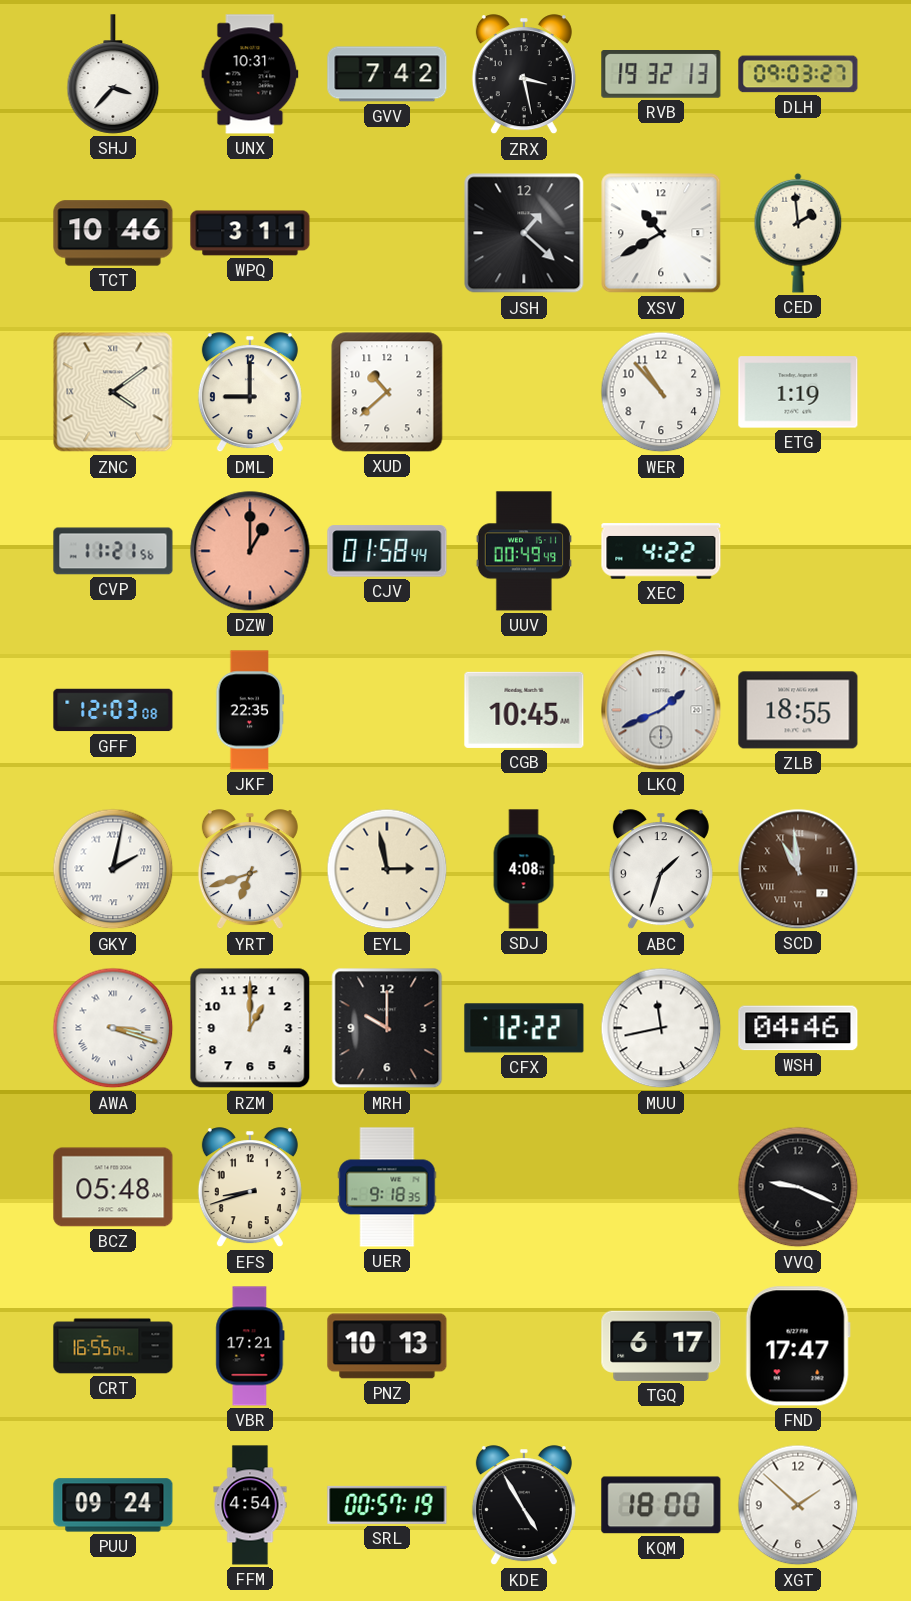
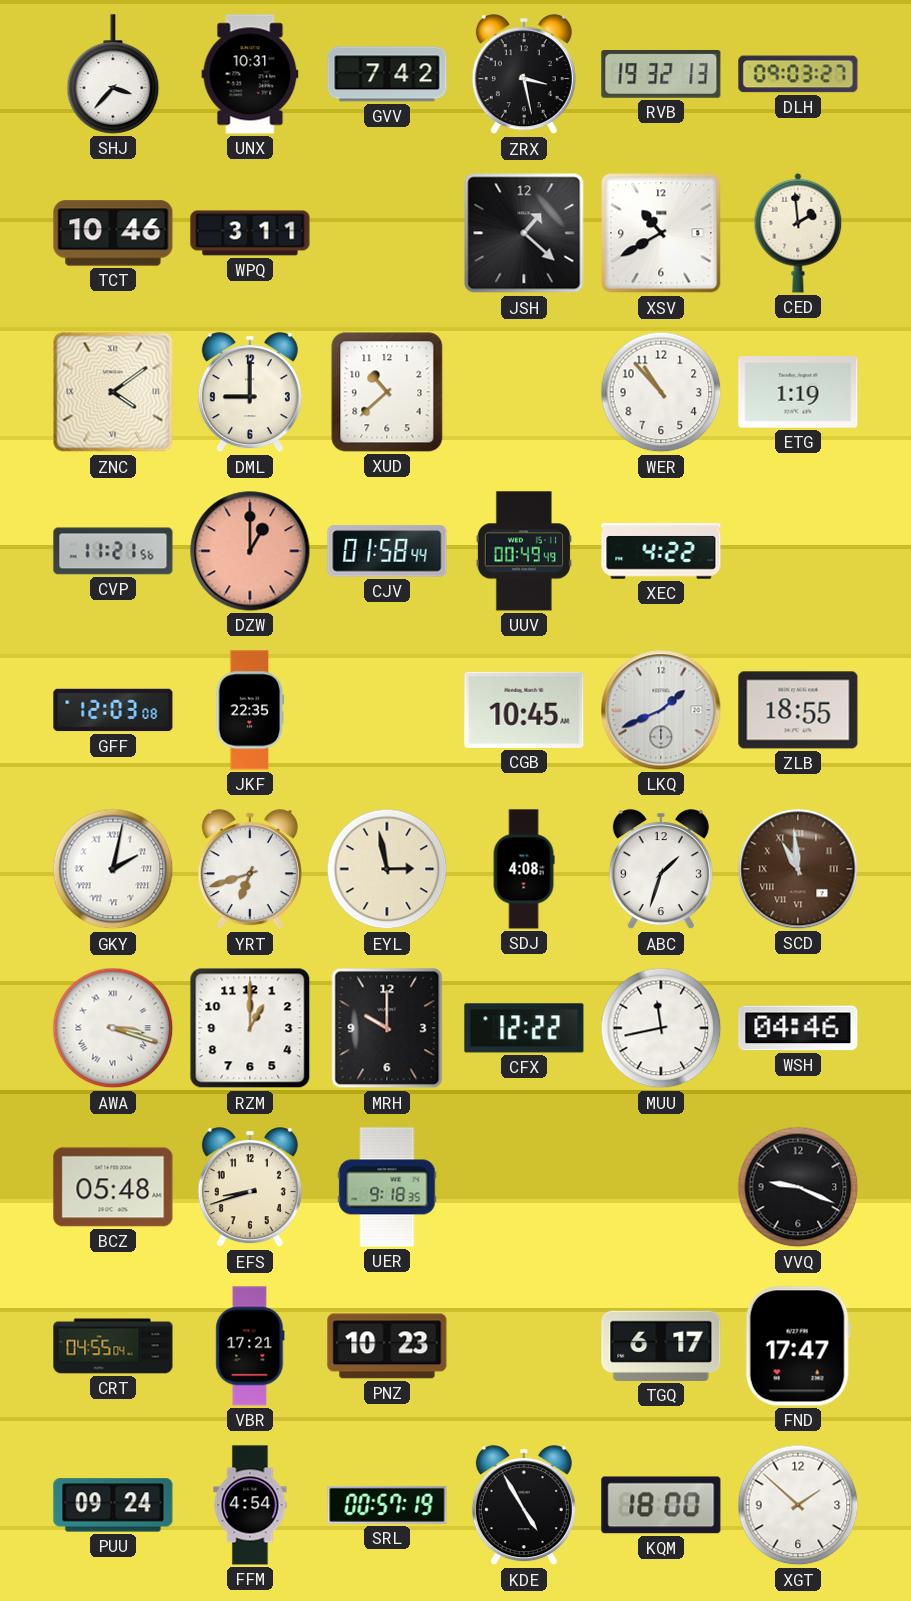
CRT: 16:55 -> 04:55 (113, 1346)
PNZ: 10:13 -> 10:23 (387, 1346)
